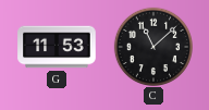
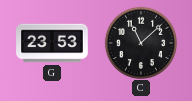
G: 11:53 -> 23:53 (52, 43)
